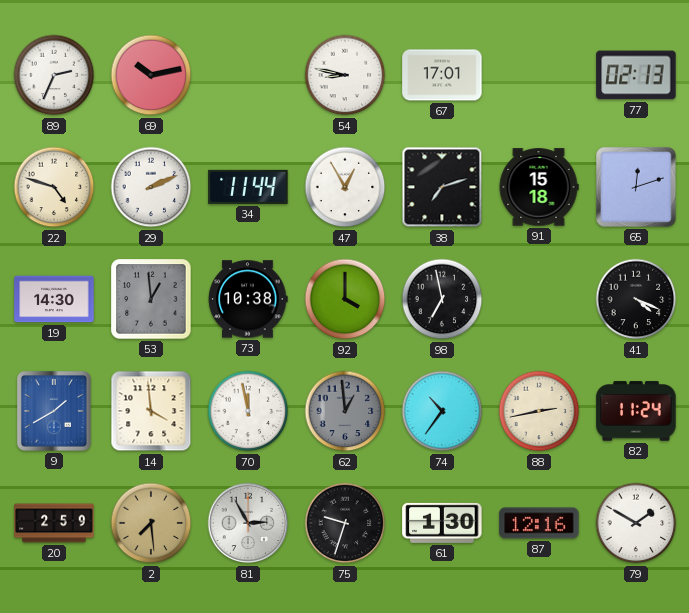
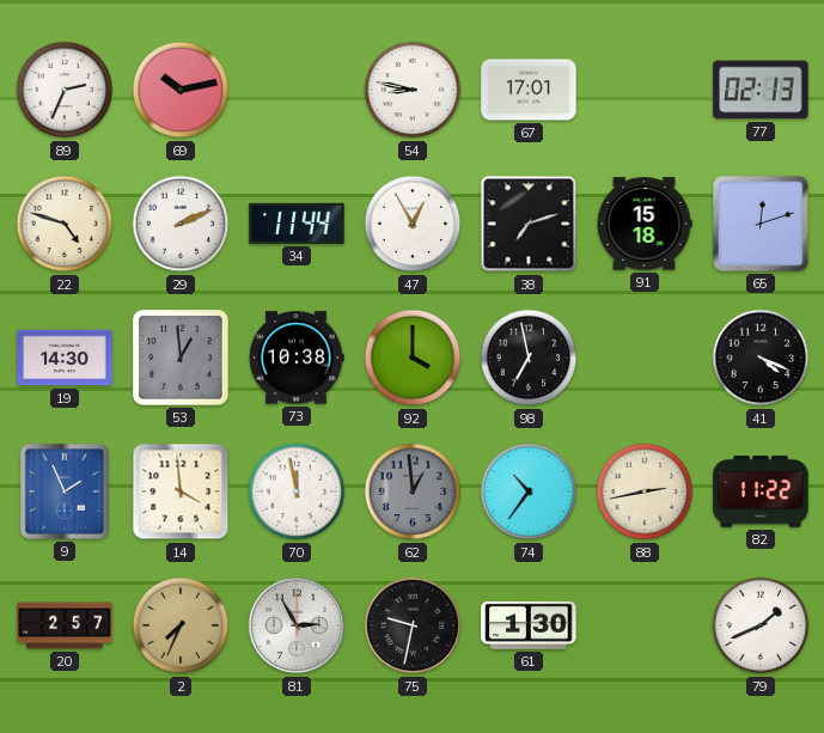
9: 1:40 -> 1:56 (65, 491)
82: 11:24 -> 11:22 (761, 491)
20: 2:59 -> 2:57 (65, 625)
2: 7:29 -> 7:34 (181, 625)
75: 9:33 -> 9:32 (413, 625)
87: 12:16 -> none (539, 523)
79: 1:50 -> 1:41 (761, 625)
